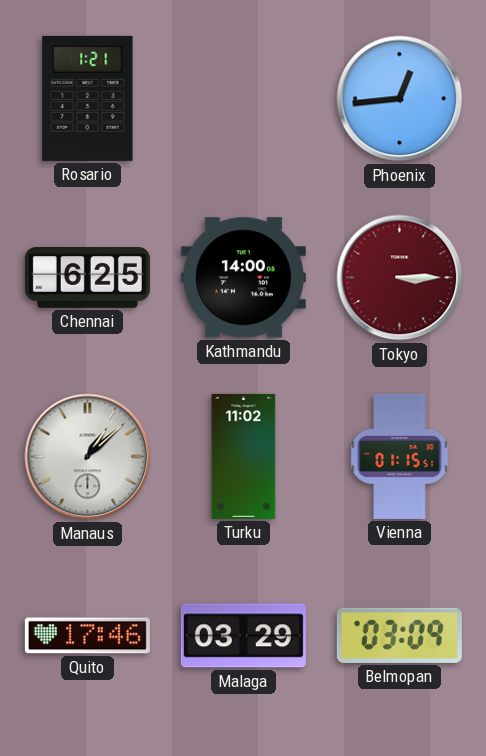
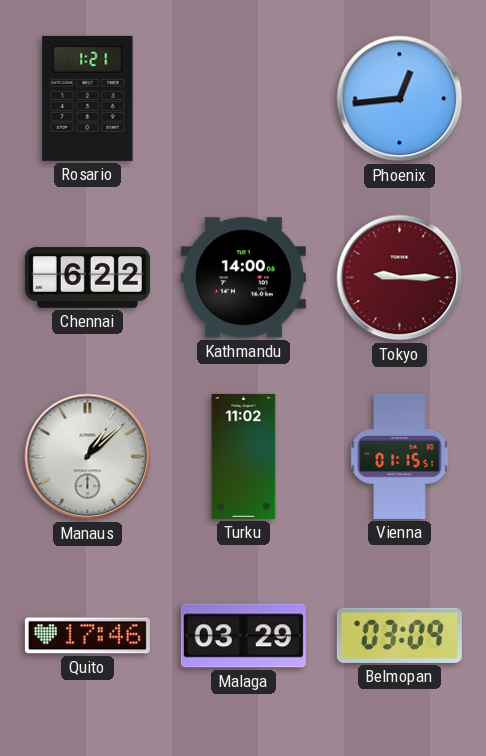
Chennai: 6:25 -> 6:22 (87, 278)
Tokyo: 3:15 -> 9:15 (400, 278)
